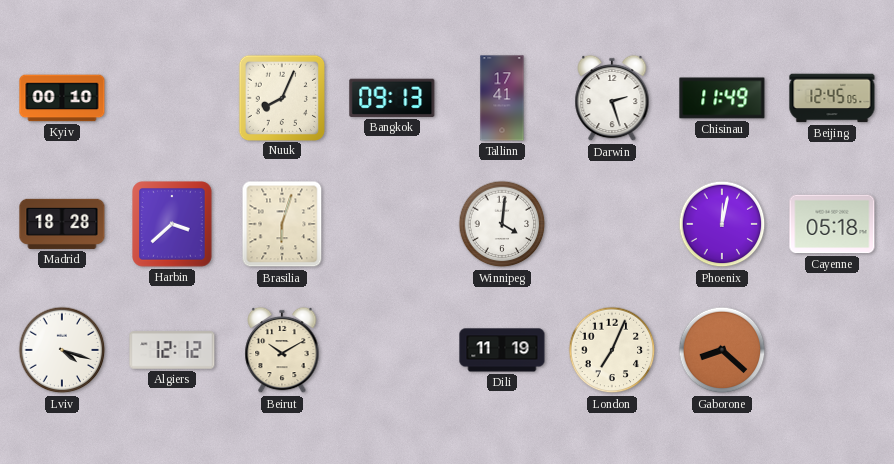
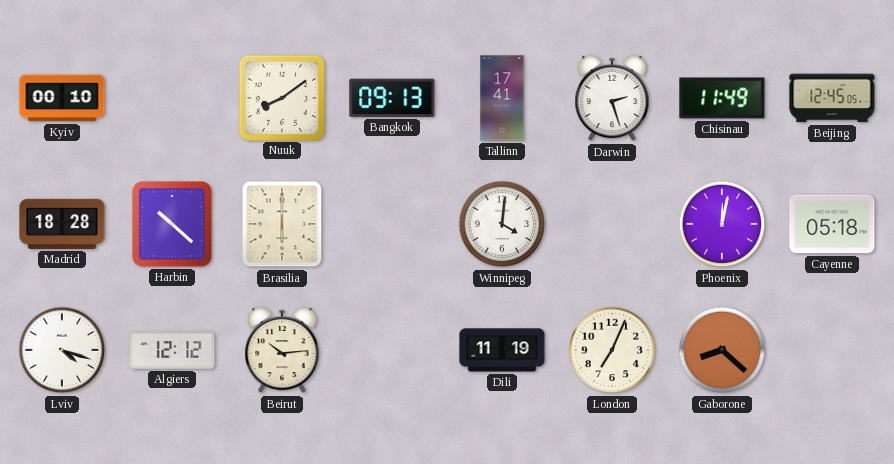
Nuuk: 8:04 -> 8:09 (281, 97)
Harbin: 3:38 -> 10:22 (173, 225)
Brasilia: 6:03 -> 6:00 (282, 224)
Beirut: 10:10 -> 10:14 (282, 350)
